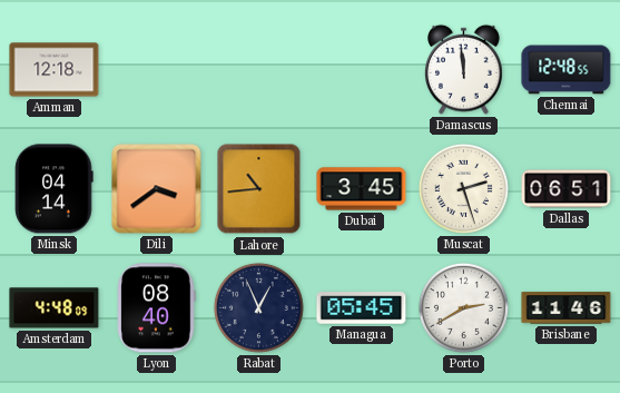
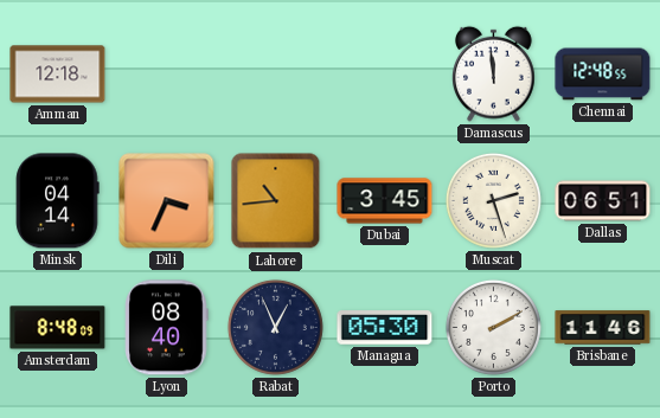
Dili: 3:39 -> 3:34 (167, 201)
Amsterdam: 4:48 -> 8:48 (58, 328)
Managua: 05:45 -> 05:30 (385, 328)
Porto: 2:40 -> 2:10 (493, 327)
